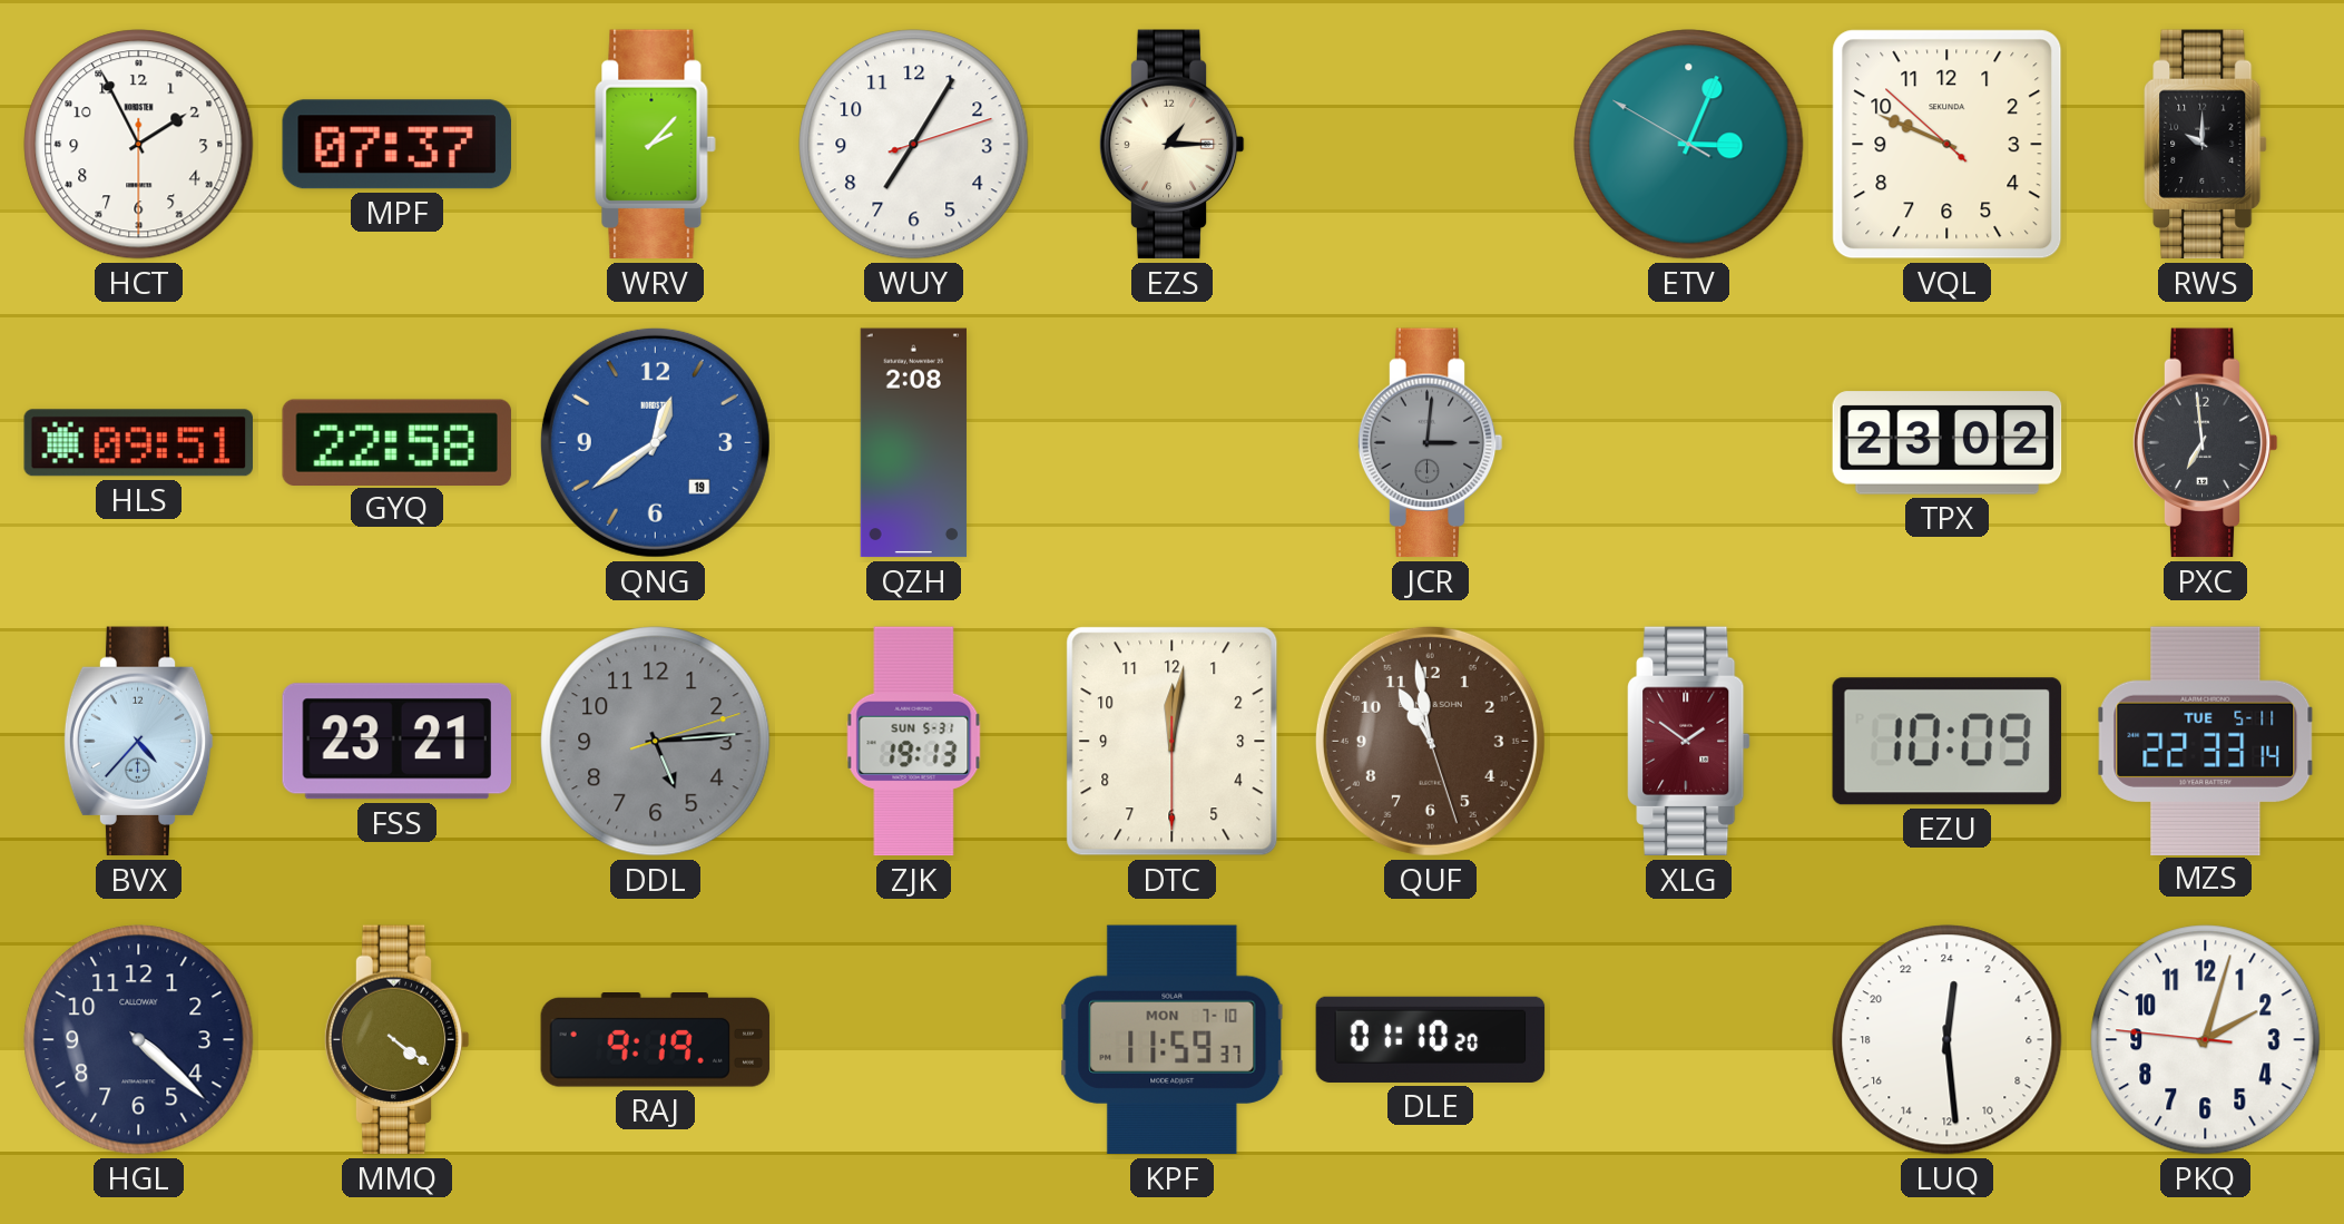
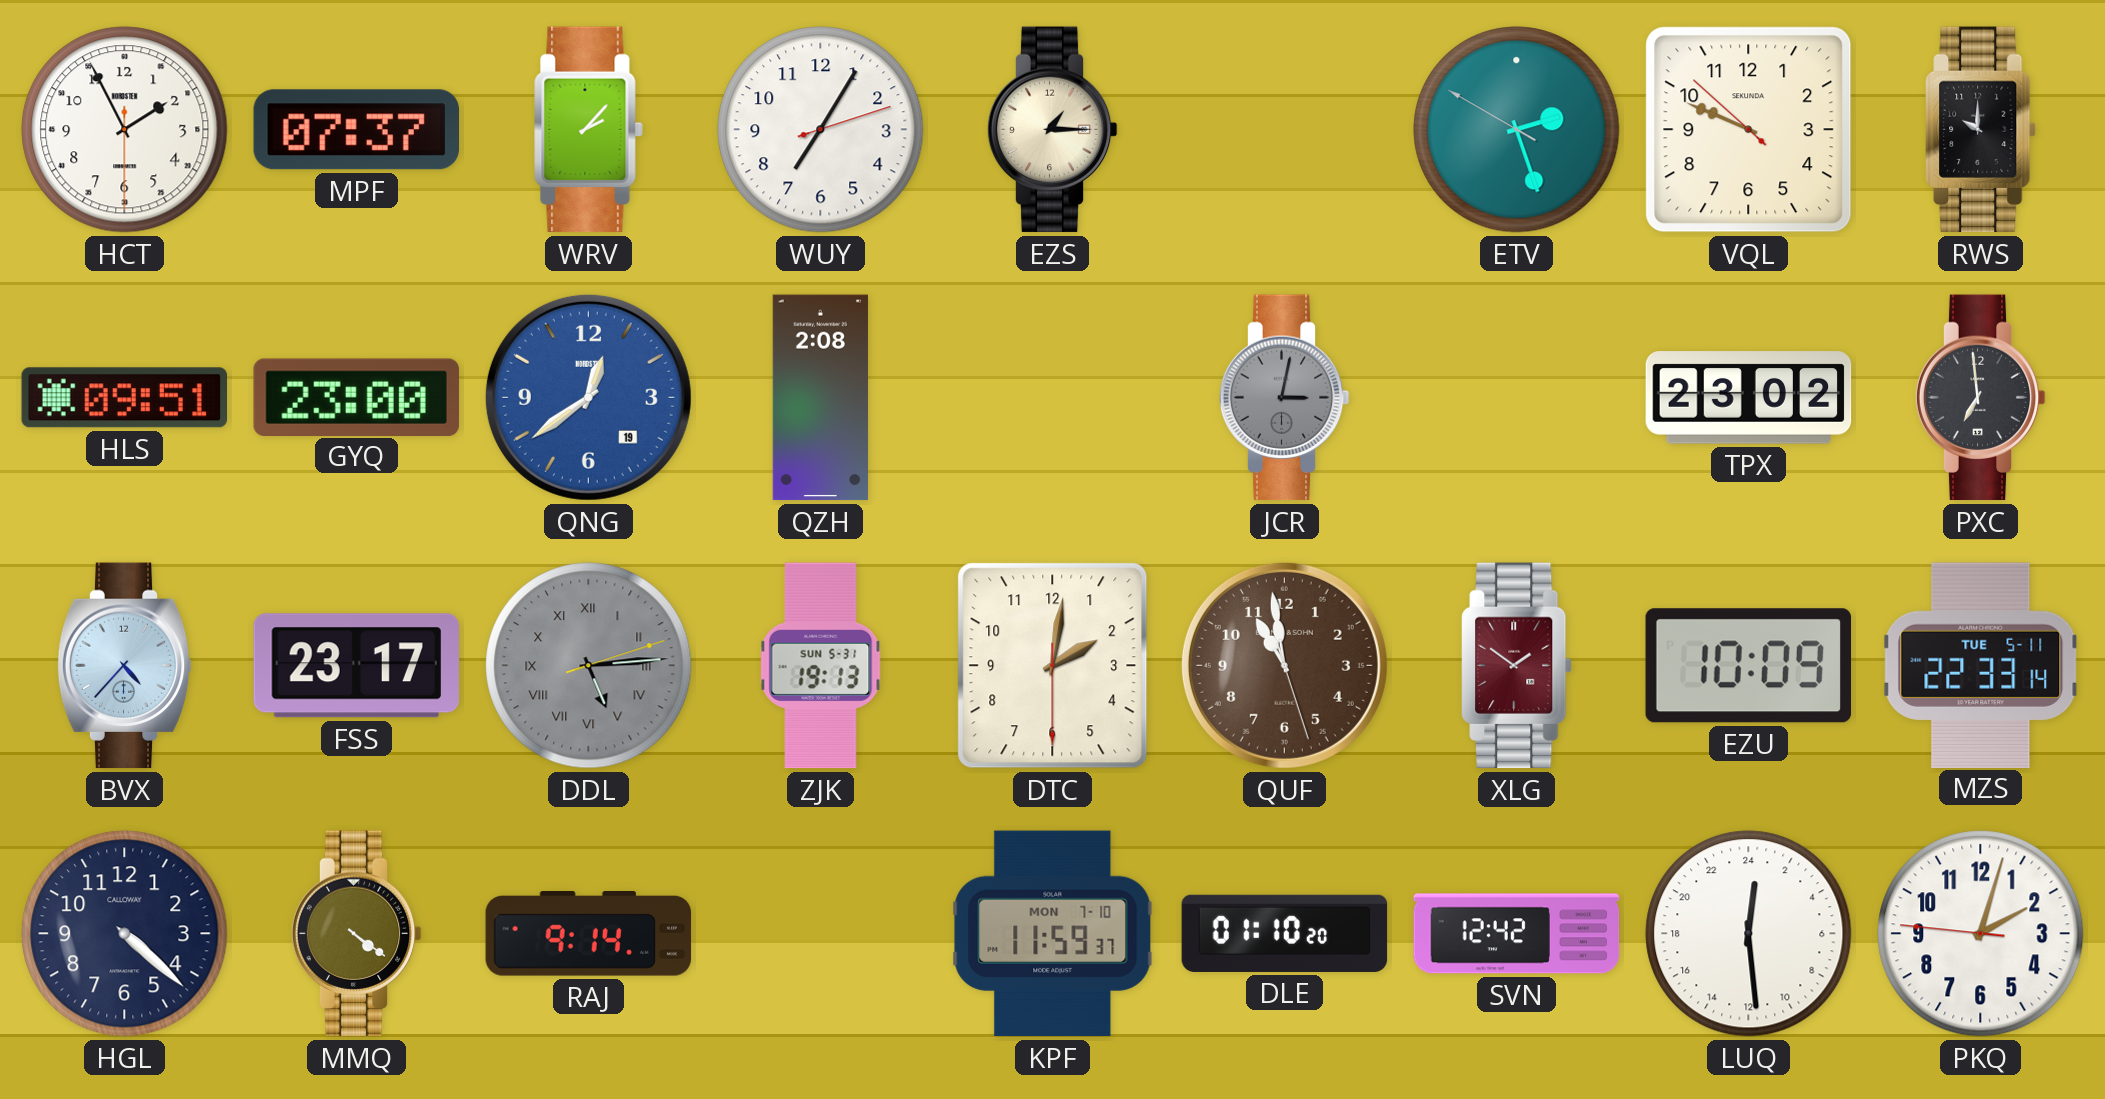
ETV: 3:03 -> 2:26 (1517, 130)
GYQ: 22:58 -> 23:00 (356, 397)
JCR: 3:01 -> 3:02 (1284, 398)
FSS: 23:21 -> 23:17 (356, 666)
DDL numerals: Arabic -> Roman (589, 666)
DTC: 12:01 -> 2:01 (1053, 666)
RAJ: 9:19 -> 9:14 (589, 934)
SVN: none -> 12:42 (1517, 934)
